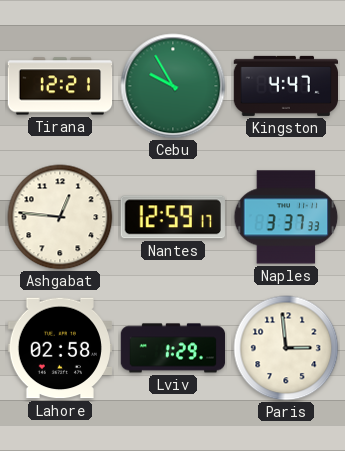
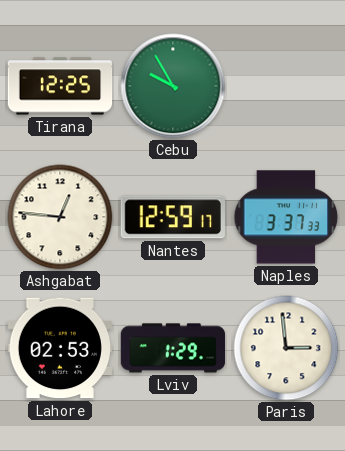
Tirana: 12:21 -> 12:25 (60, 86)
Kingston: 4:47 -> none (285, 86)
Lahore: 02:58 -> 02:53 (59, 348)
